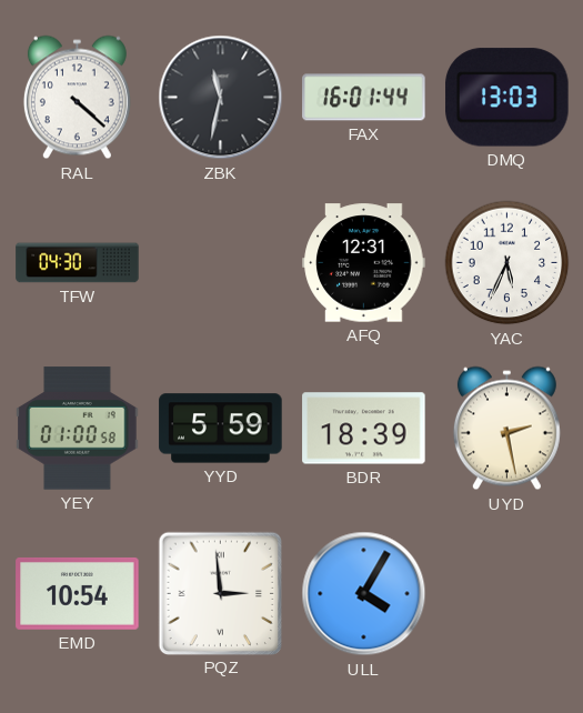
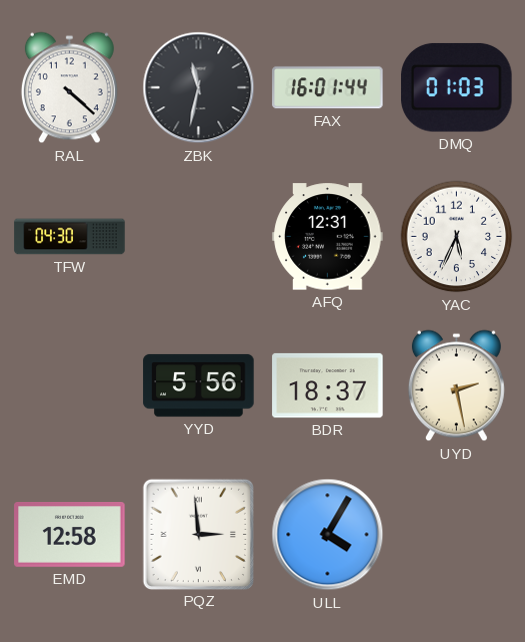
DMQ: 13:03 -> 01:03 (457, 88)
YEY: 01:00 -> none (78, 429)
YYD: 5:59 -> 5:56 (199, 386)
BDR: 18:39 -> 18:37 (328, 386)
EMD: 10:54 -> 12:58 (70, 534)
